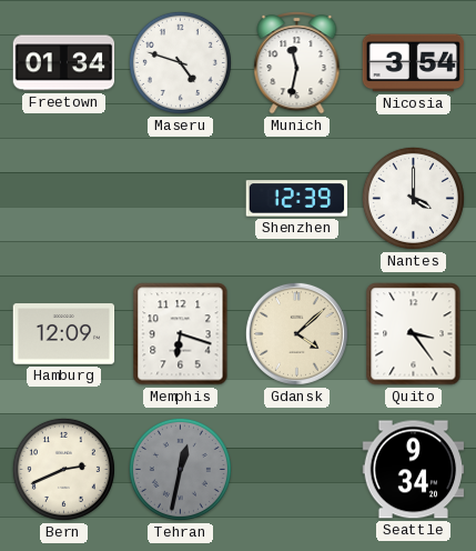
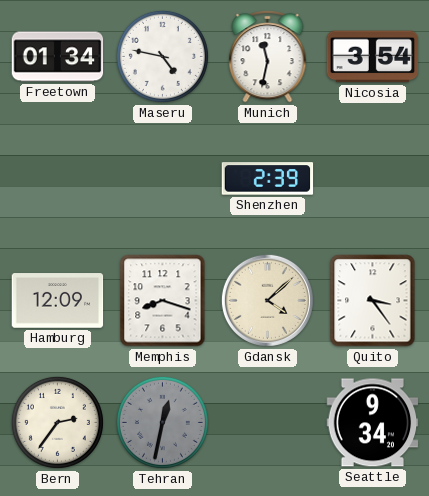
Maseru: 4:48 -> 4:47 (162, 56)
Shenzhen: 12:39 -> 2:39 (268, 179)
Nantes: 4:00 -> none (413, 198)
Memphis: 6:18 -> 8:18 (163, 301)
Bern: 2:41 -> 2:36 (57, 422)
